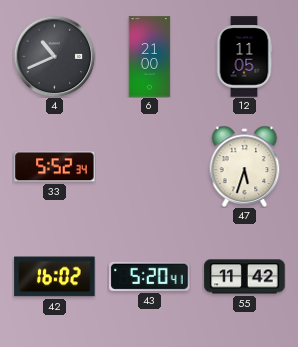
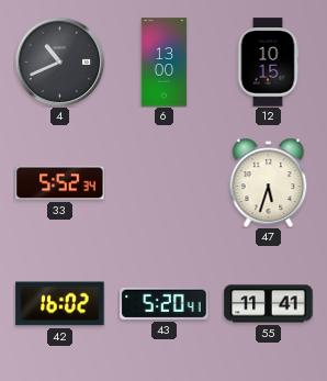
6: 21:00 -> 13:00 (165, 63)
12: 11:05 -> 10:15 (268, 63)
55: 11:42 -> 11:41 (269, 304)
